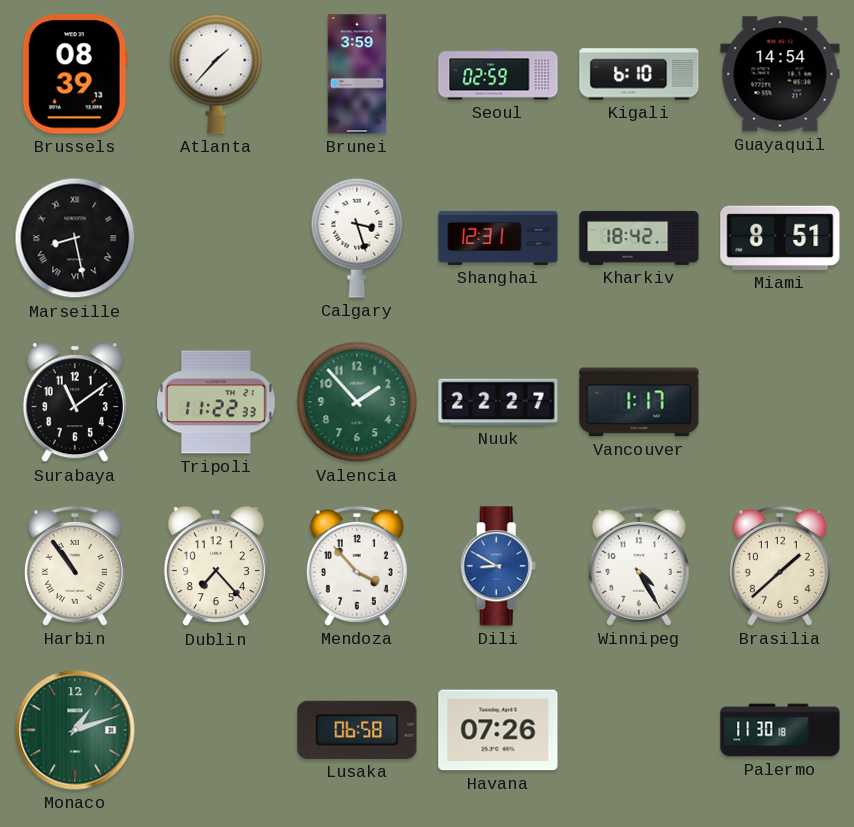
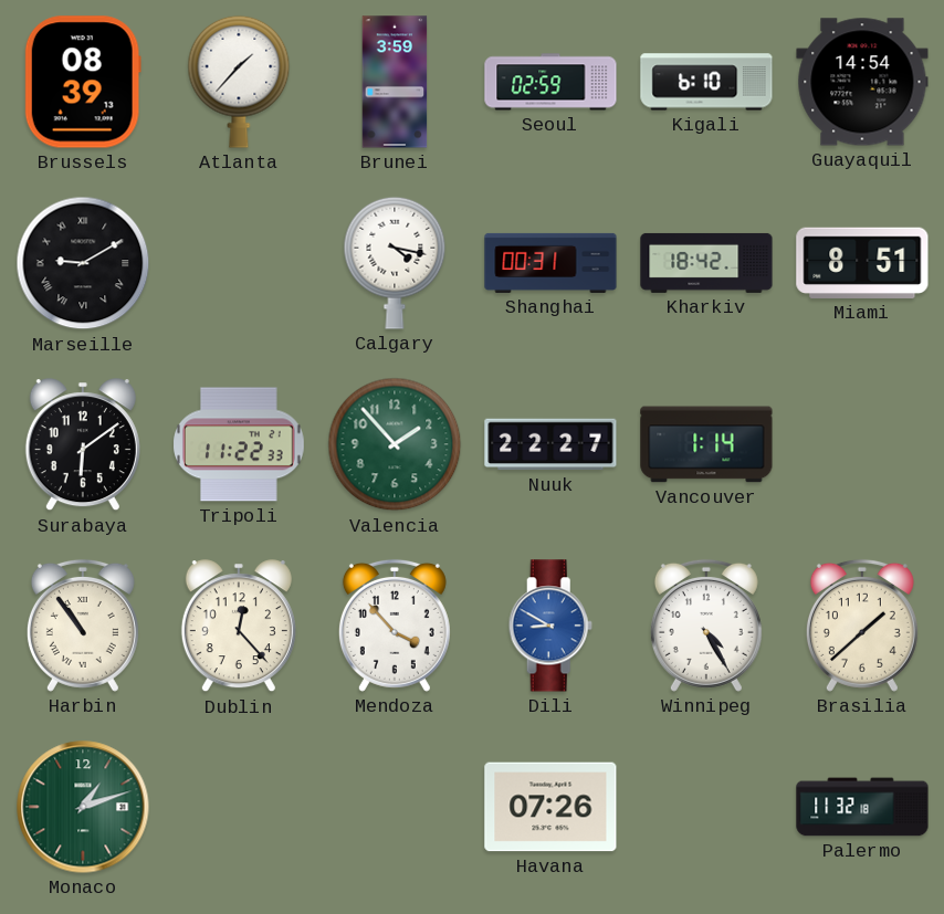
Marseille: 8:28 -> 9:10 (83, 263)
Calgary: 3:27 -> 4:17 (395, 263)
Shanghai: 12:31 -> 00:31 (550, 263)
Surabaya: 11:09 -> 6:09 (83, 445)
Vancouver: 1:17 -> 1:14 (706, 444)
Dublin: 7:23 -> 12:23 (239, 627)
Lusaka: 06:58 -> none (357, 730)
Palermo: 11:30 -> 11:32 (862, 807)
